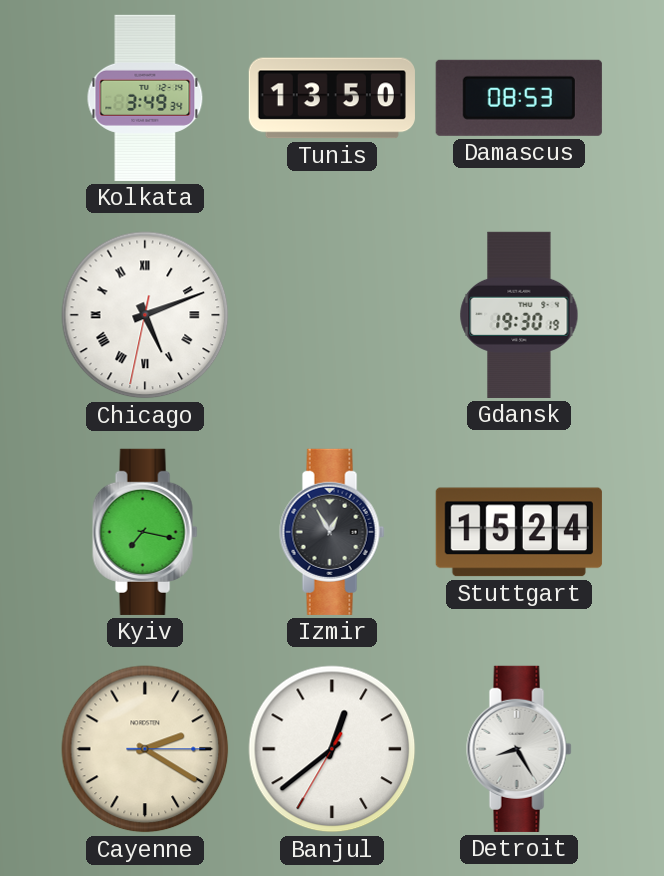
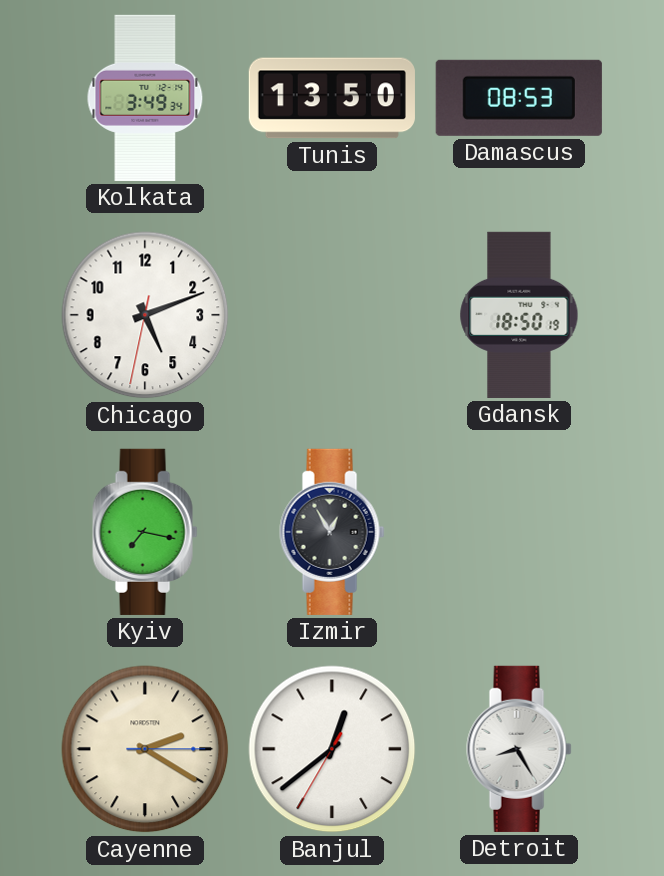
Chicago numerals: Roman -> Arabic (145, 315)
Gdansk: 19:30 -> 18:50 (519, 315)
Stuttgart: 15:24 -> none (519, 532)
